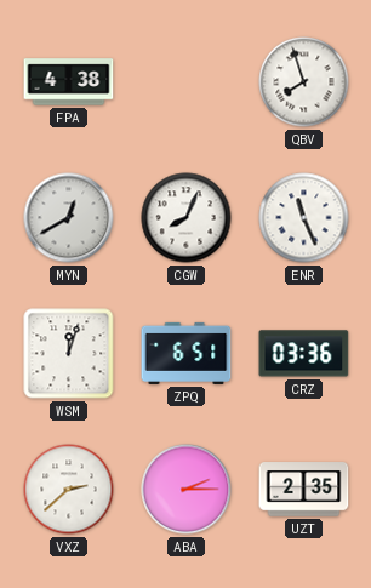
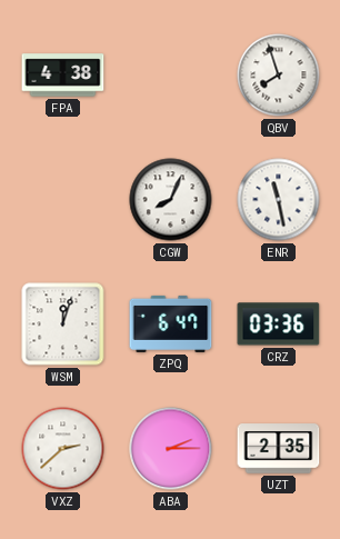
MYN: 12:40 -> none (69, 218)
ENR: 11:26 -> 11:28 (279, 200)
ZPQ: 6:51 -> 6:47 (171, 323)
